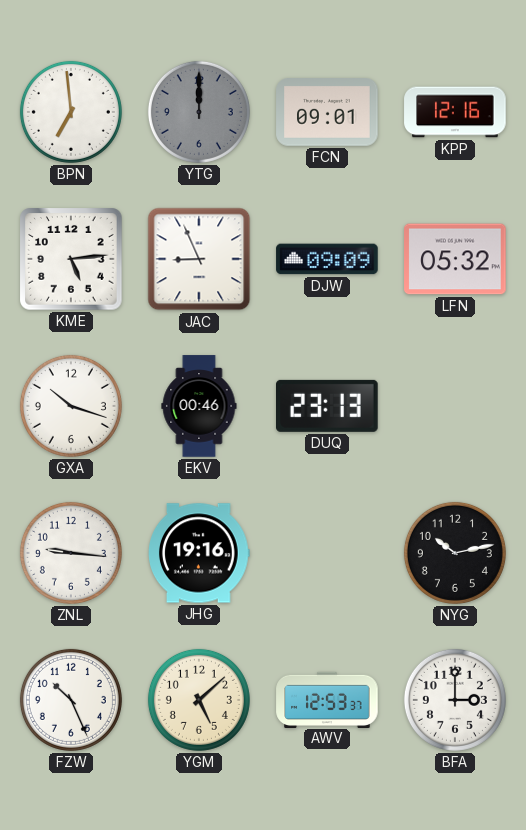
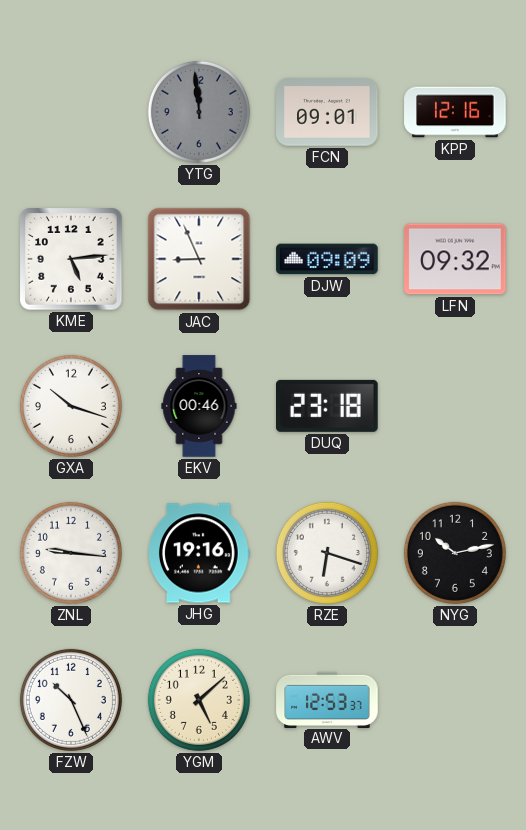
BPN: 6:59 -> none (71, 112)
YTG: 12:00 -> 11:59 (199, 112)
LFN: 05:32 -> 09:32 (455, 259)
DUQ: 23:13 -> 23:18 (328, 406)
RZE: none -> 6:18 (327, 553)
BFA: 3:00 -> none (455, 700)
